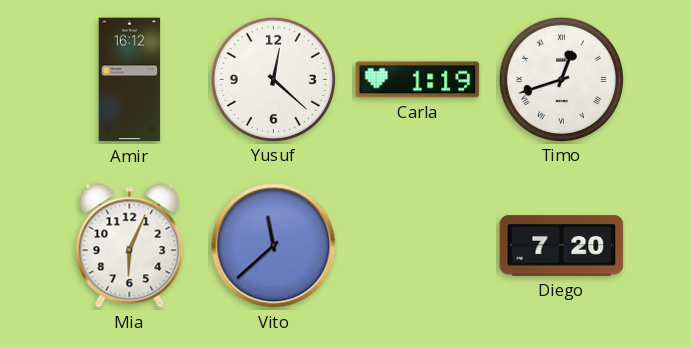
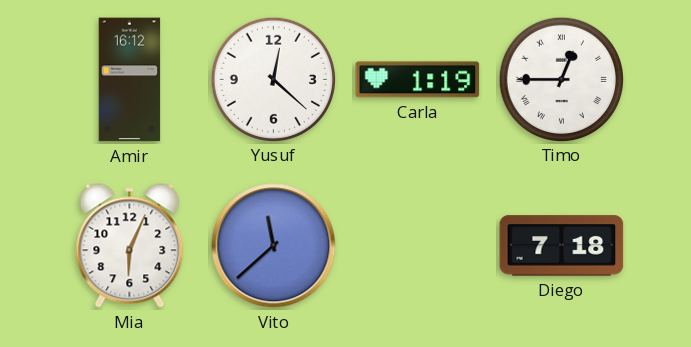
Timo: 12:42 -> 12:45 (561, 79)
Diego: 7:20 -> 7:18 (562, 246)
